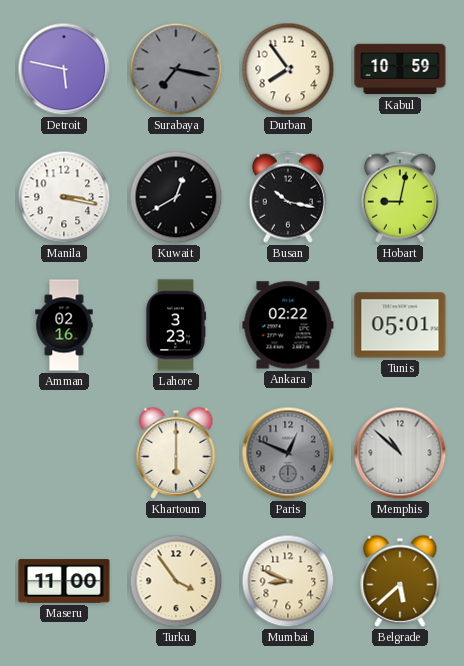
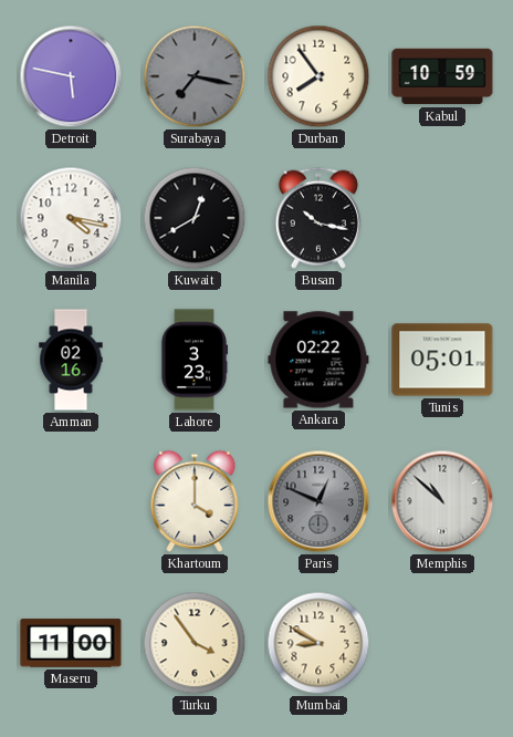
Manila: 3:17 -> 4:17 (71, 218)
Hobart: 9:02 -> none (400, 197)
Khartoum: 6:00 -> 4:00 (195, 501)
Mumbai: 8:49 -> 8:50 (318, 643)
Belgrade: 5:38 -> none (400, 581)
